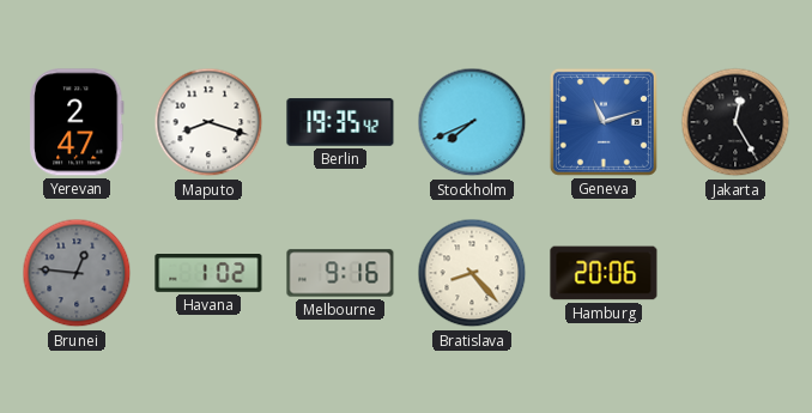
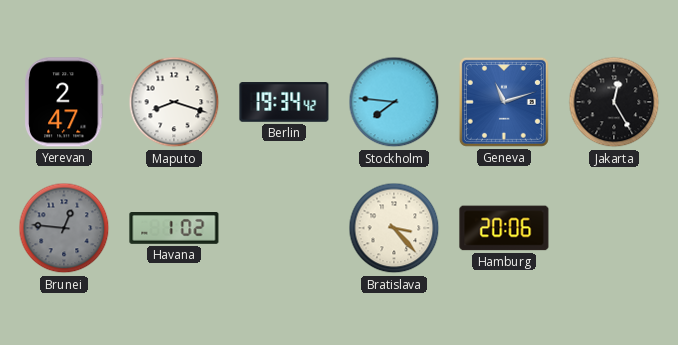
Berlin: 19:35 -> 19:34 (284, 102)
Stockholm: 7:41 -> 7:46 (394, 102)
Melbourne: 9:16 -> none (340, 273)
Bratislava: 8:23 -> 3:23 (394, 228)
